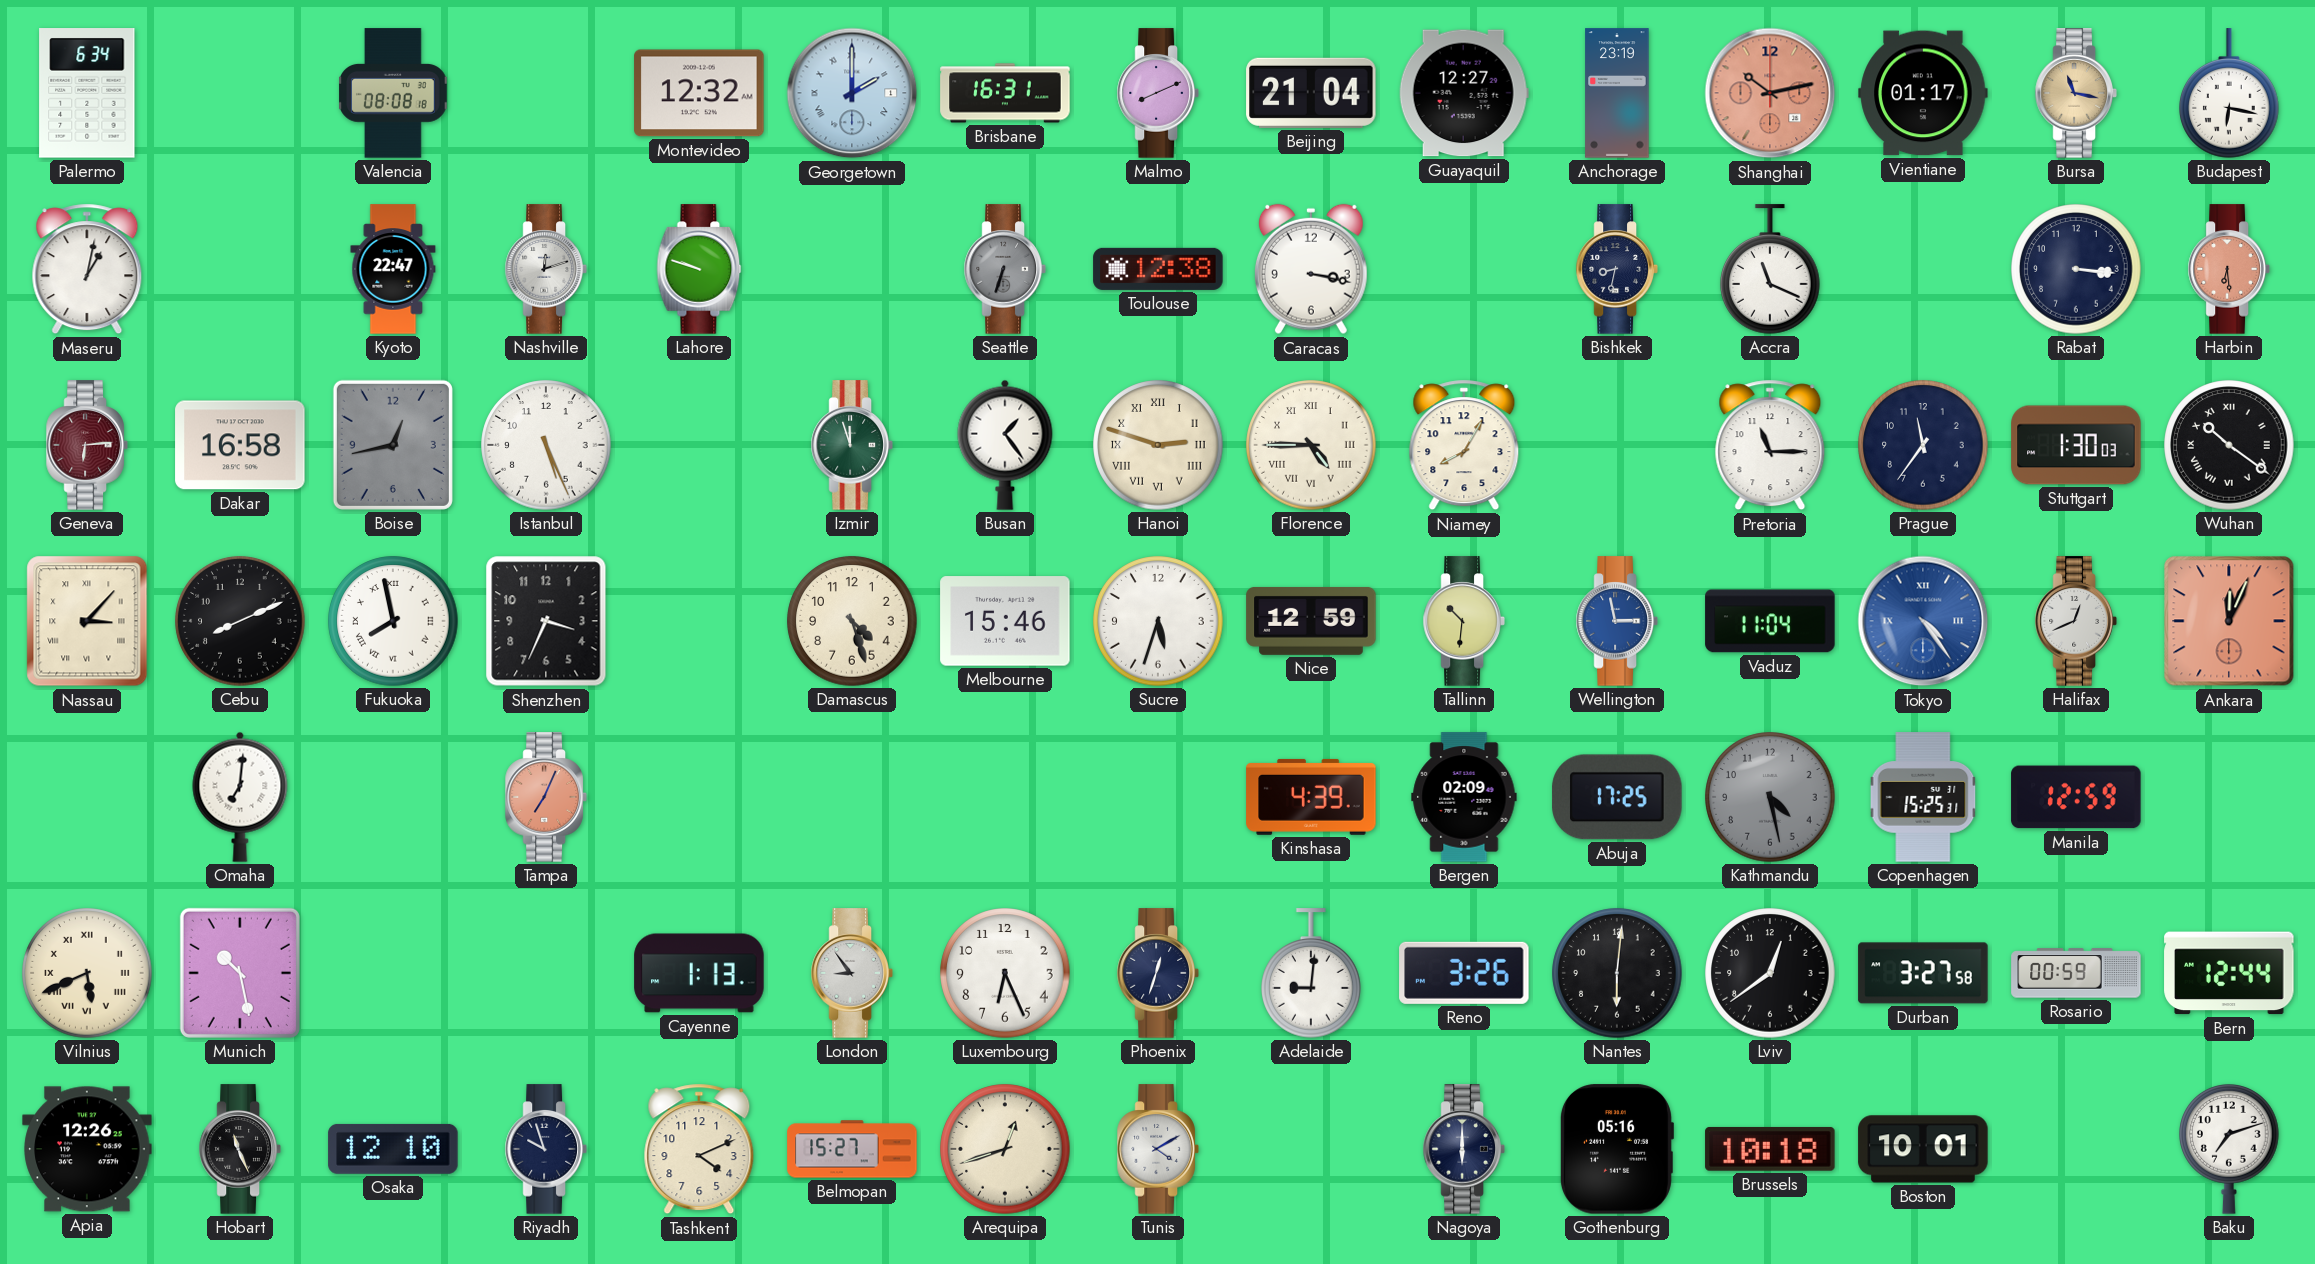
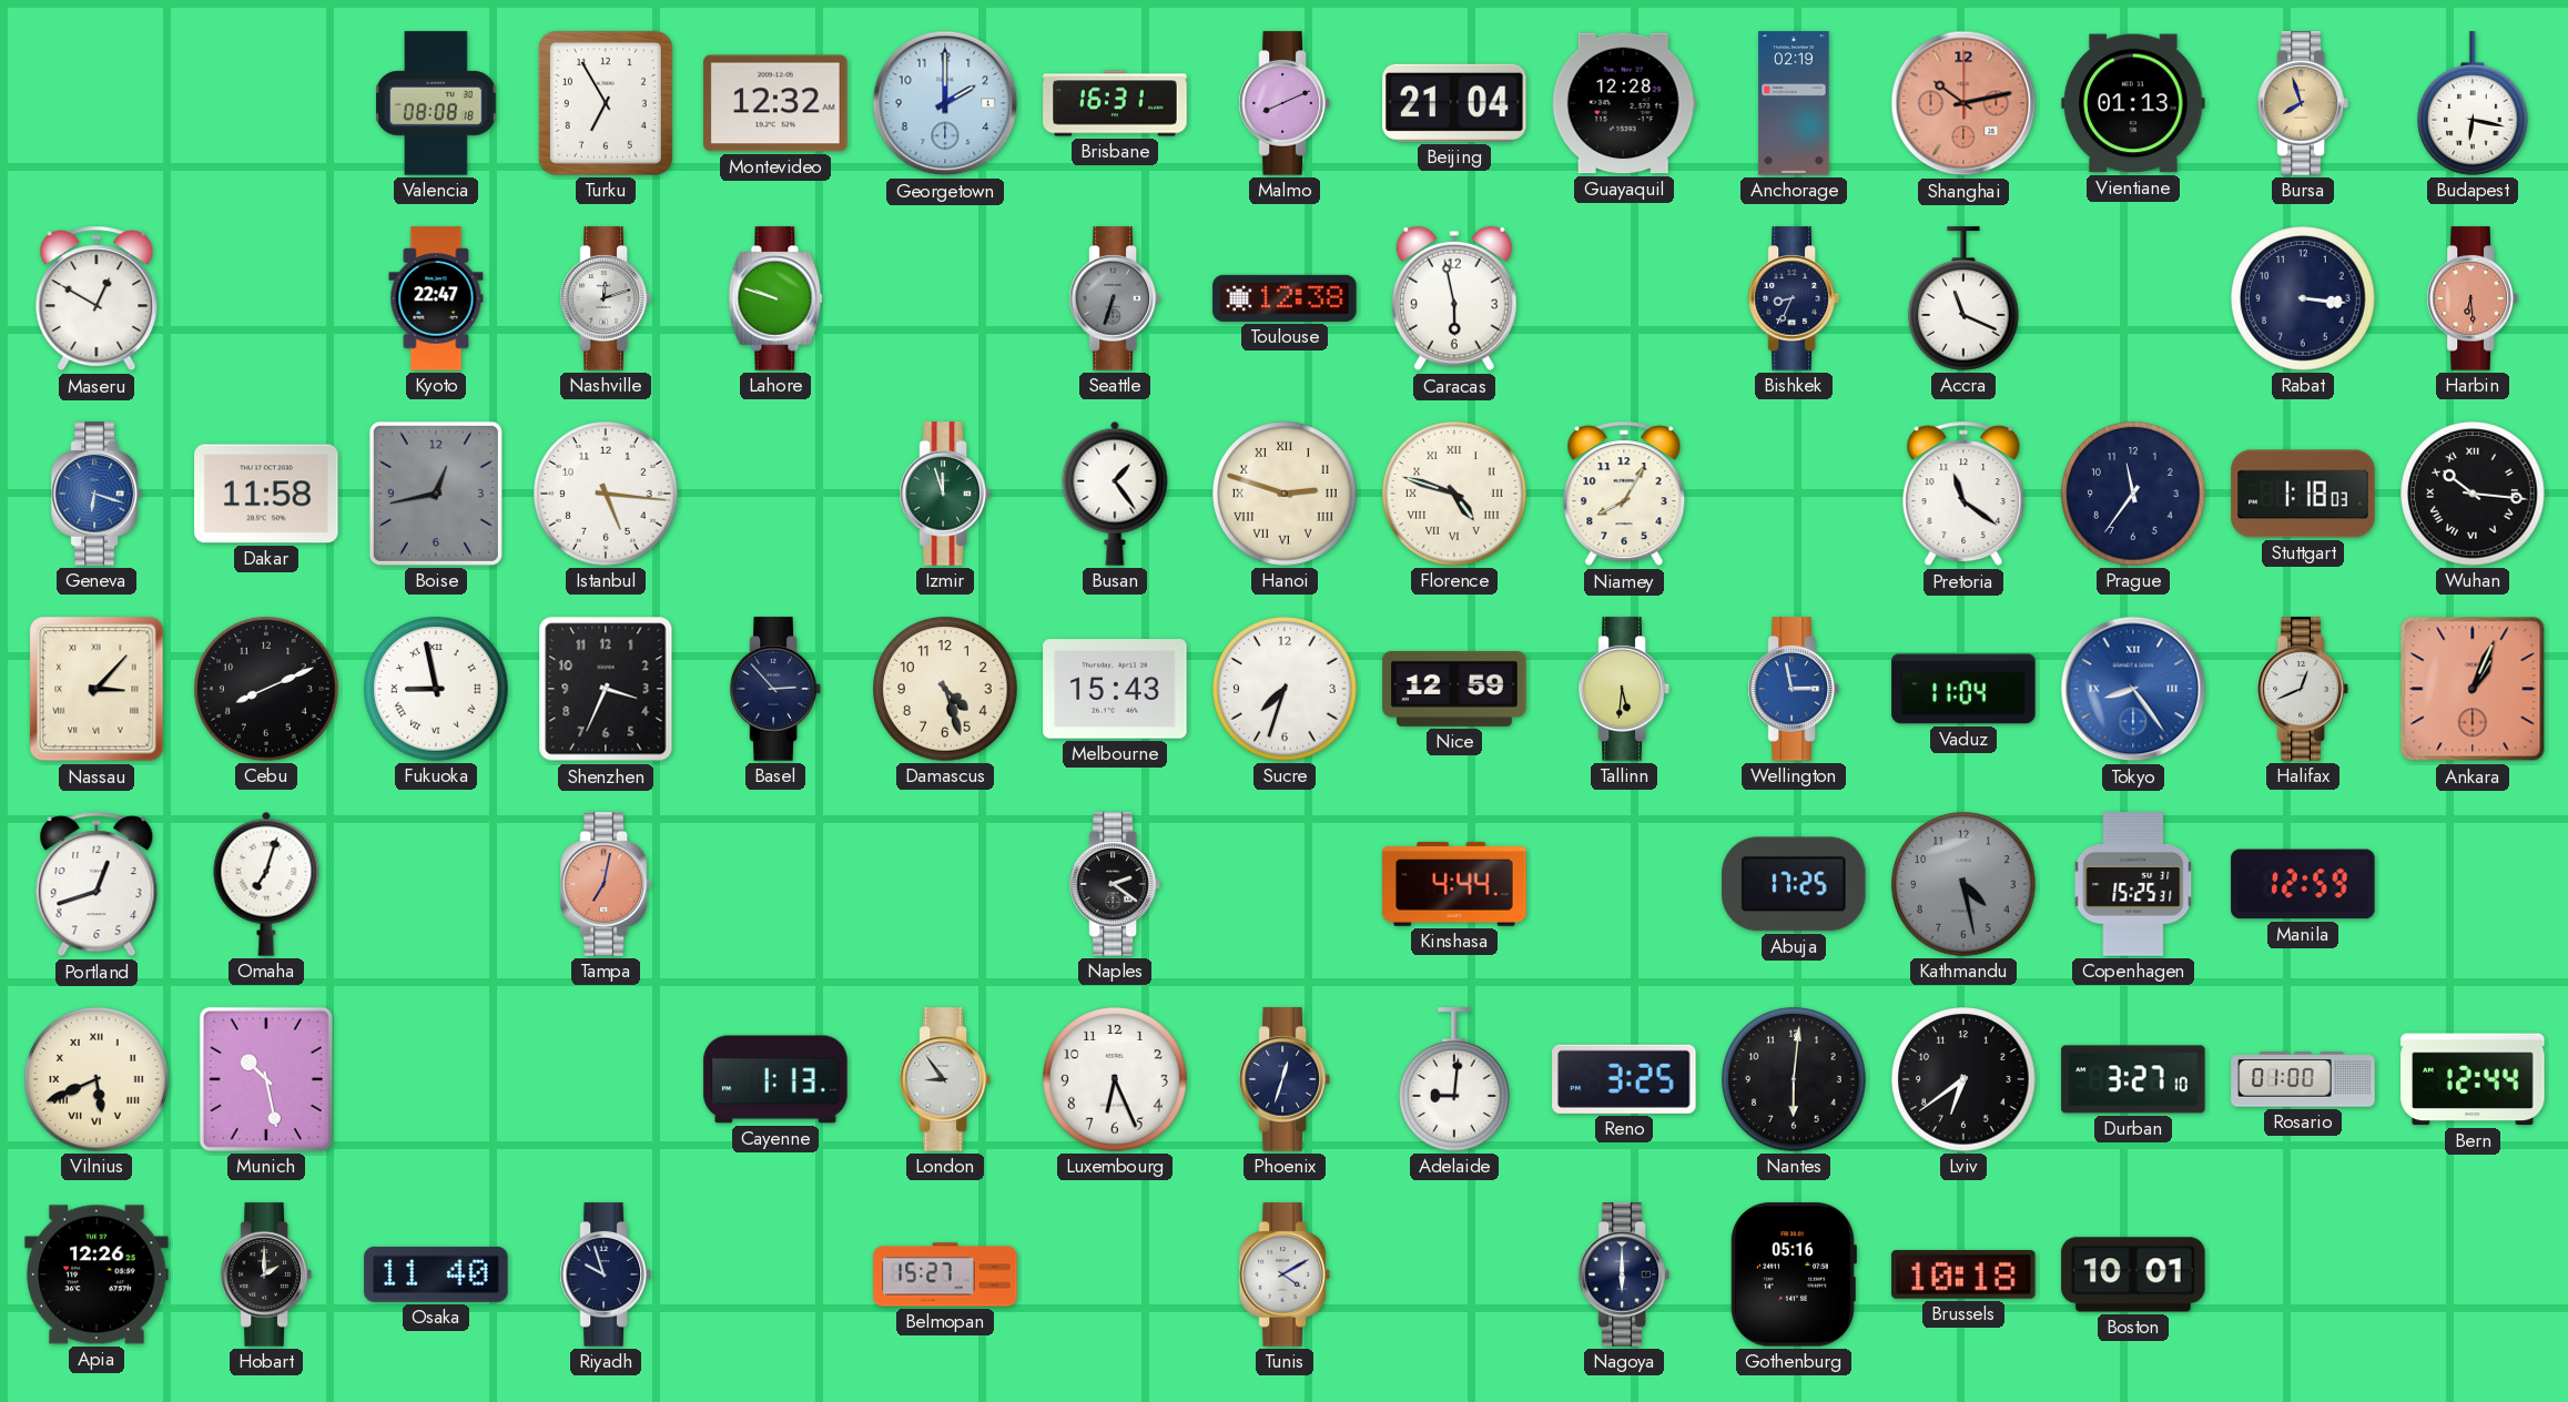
Palermo: 6:34 -> none (87, 93)
Turku: none -> 6:55 (606, 103)
Georgetown numerals: Roman -> Arabic (945, 103)
Guayaquil: 12:27 -> 12:28 (1624, 103)
Anchorage: 23:19 -> 02:19 (1794, 103)
Vientiane: 01:17 -> 01:13 (2133, 103)
Bursa: 11:17 -> 7:57 (2303, 103)
Maseru: 1:02 -> 12:50 (97, 298)
Caracas: 3:17 -> 5:58 (1454, 298)
Bishkek: 8:32 -> 8:34 (1794, 298)
Geneva: 6:14 -> 6:18 (97, 494)
Geneva dial: burgundy -> blue (97, 494)
Dakar: 16:58 -> 11:58 (266, 494)
Istanbul: 5:26 -> 5:16 (606, 494)
Florence: 4:45 -> 4:48 (1454, 494)
Pretoria: 11:15 -> 11:21 (1963, 494)
Stuttgart: 1:30 -> 1:18 (2303, 494)
Wuhan: 10:21 -> 10:16 (2473, 494)
Fukuoka: 7:58 -> 8:58 (436, 689)
Basel: none -> 2:53 (775, 689)
Melbourne: 15:46 -> 15:43 (1115, 689)
Sucre: 5:33 -> 7:33 (1285, 689)
Tallinn: 10:31 -> 5:31 (1624, 689)
Tokyo: 4:24 -> 8:24 (2133, 689)
Ankara: 12:04 -> 1:04 (2473, 689)
Portland: none -> 12:42 (97, 884)
Omaha: 7:01 -> 7:03 (266, 884)
Tampa: 7:04 -> 7:02 (606, 884)
Naples: none -> 2:21 (1115, 884)
Kinshasa: 4:39 -> 4:44 (1454, 884)
Bergen: 02:09 -> none (1464, 797)
Reno: 3:26 -> 3:25 (1624, 1079)
Lviv: 12:39 -> 6:39 (1963, 1079)
Durban: 3:27:58 -> 3:27:10 (2133, 1079)
Rosario: 00:59 -> 01:00 (2303, 1079)
Hobart: 11:26 -> 2:00 (266, 1274)
Osaka: 12:10 -> 11:40 (436, 1274)
Tashkent: 4:11 -> none (699, 1149)
Arequipa: 12:42 -> none (1005, 1149)
Baku: 7:12 -> none (2230, 1150)
